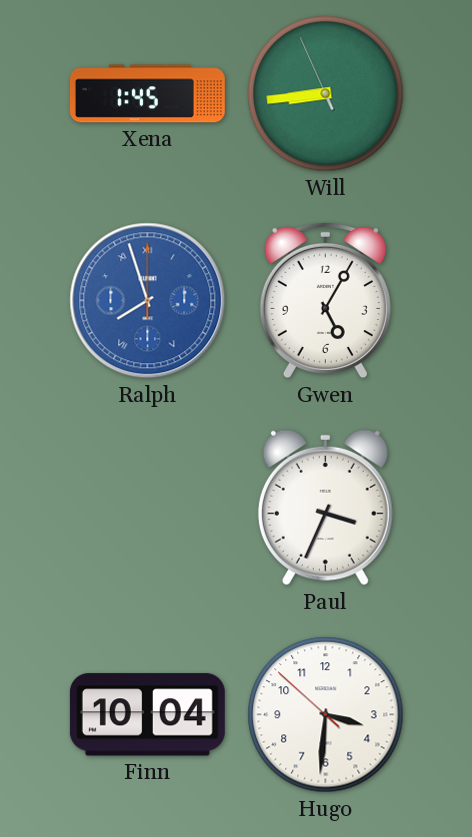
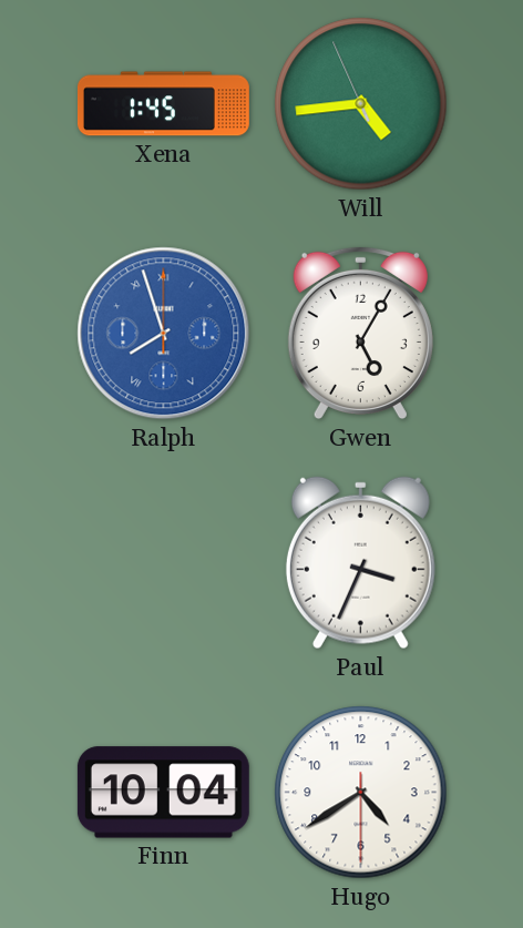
Will: 8:43 -> 4:43 (361, 104)
Hugo: 3:30 -> 4:39 (361, 793)
